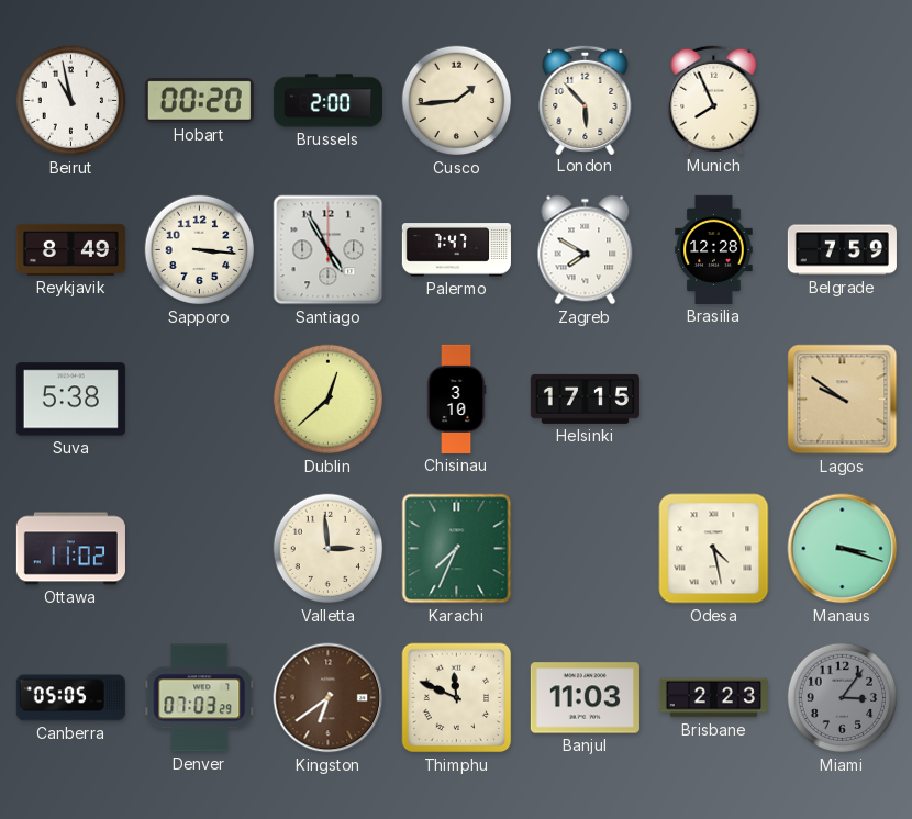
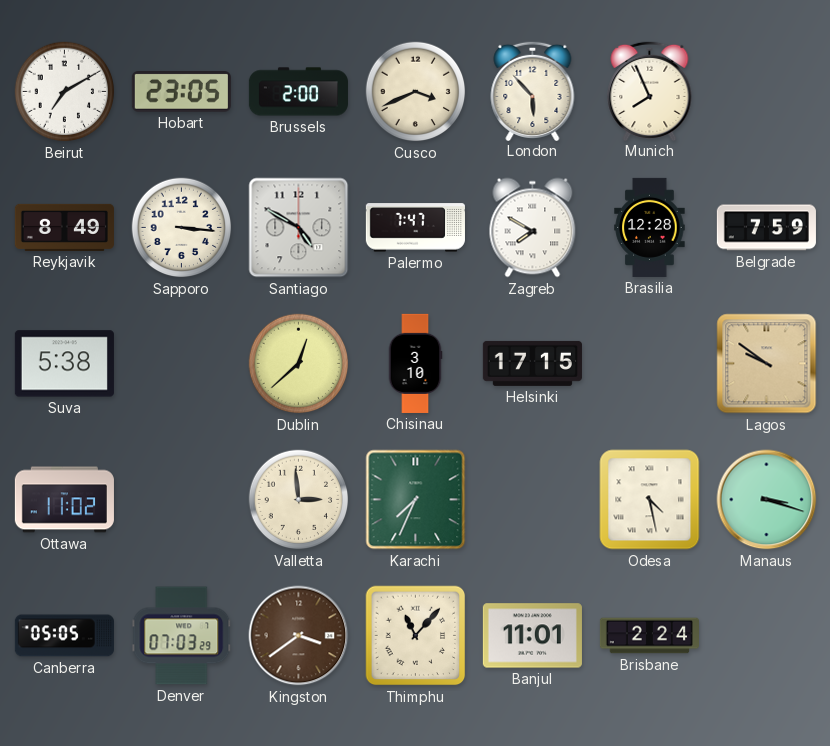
Beirut: 10:58 -> 7:10 (65, 92)
Hobart: 00:20 -> 23:05 (181, 92)
Cusco: 1:44 -> 3:41 (416, 92)
Santiago: 4:55 -> 4:50 (299, 228)
Kingston: 6:39 -> 3:39 (299, 636)
Thimphu: 11:49 -> 11:07 (416, 636)
Banjul: 11:03 -> 11:01 (532, 636)
Brisbane: 2:23 -> 2:24 (649, 636)
Miami: 3:06 -> none (843, 698)
